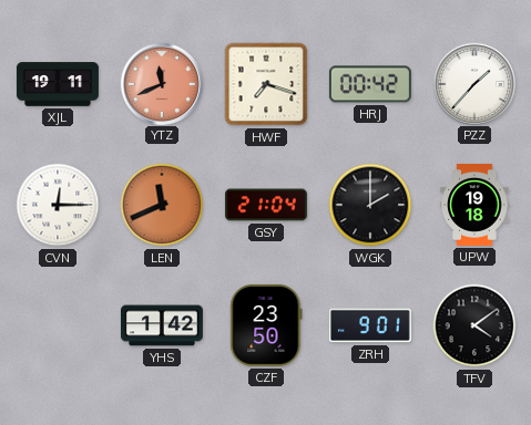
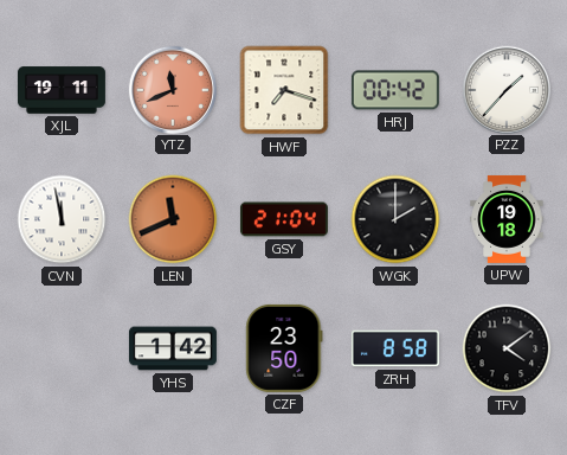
CVN: 12:15 -> 11:58 (62, 219)
ZRH: 9:01 -> 8:58 (395, 348)
